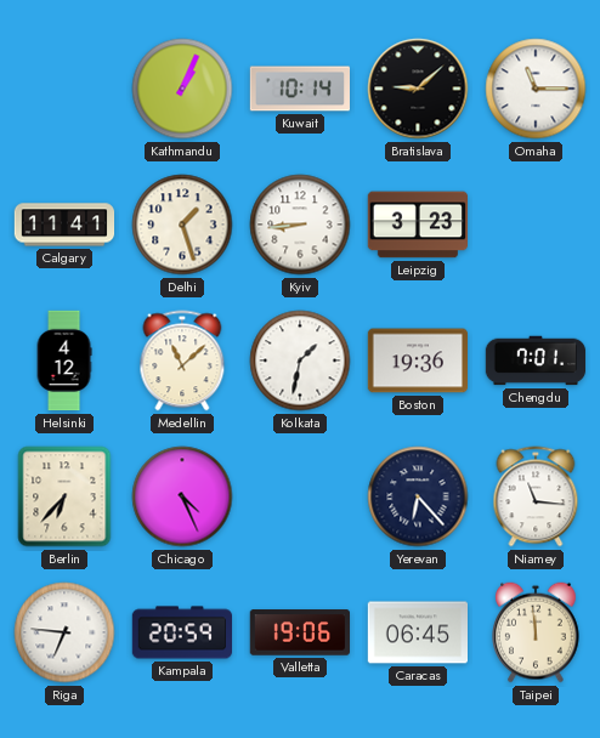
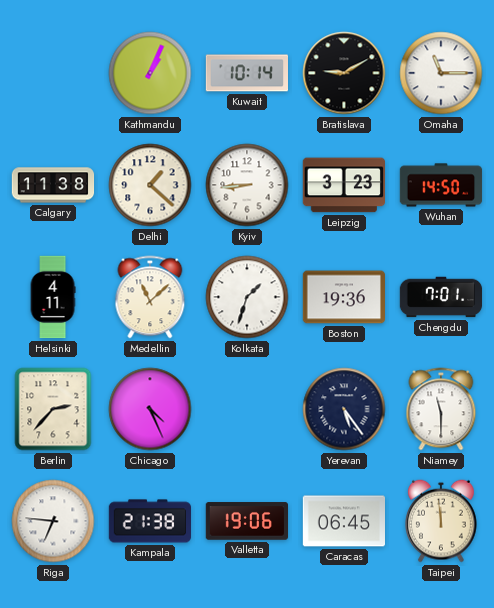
Bratislava: 9:08 -> 9:10 (344, 73)
Calgary: 11:41 -> 11:38 (53, 185)
Delhi: 1:27 -> 1:22 (150, 185)
Wuhan: none -> 14:50 (441, 185)
Helsinki: 4:12 -> 4:11 (53, 297)
Kolkata: 1:32 -> 1:33 (247, 297)
Berlin: 6:37 -> 2:37 (53, 409)
Yerevan: 6:23 -> 5:24 (344, 409)
Niamey: 11:16 -> 11:30 (441, 409)
Kampala: 20:59 -> 21:38 (150, 521)
